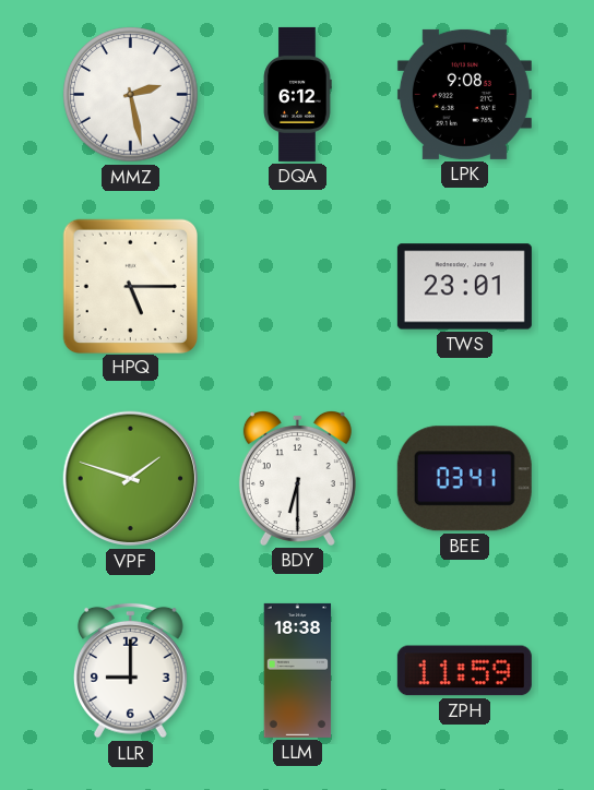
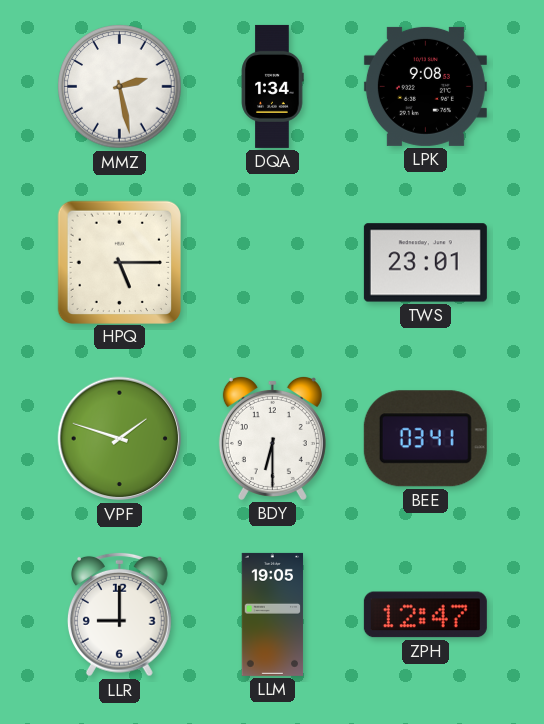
DQA: 6:12 -> 1:34 (272, 86)
LLM: 18:38 -> 19:05 (273, 614)
ZPH: 11:59 -> 12:47 (425, 615)
